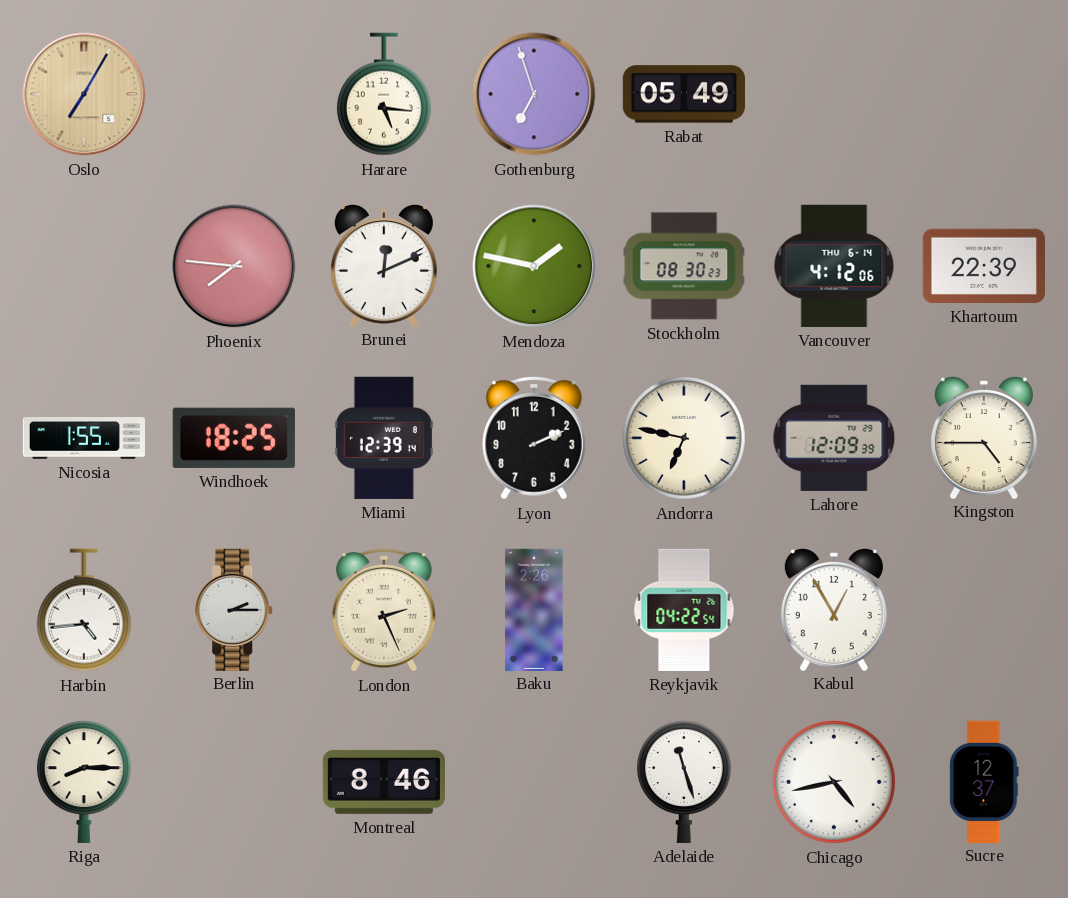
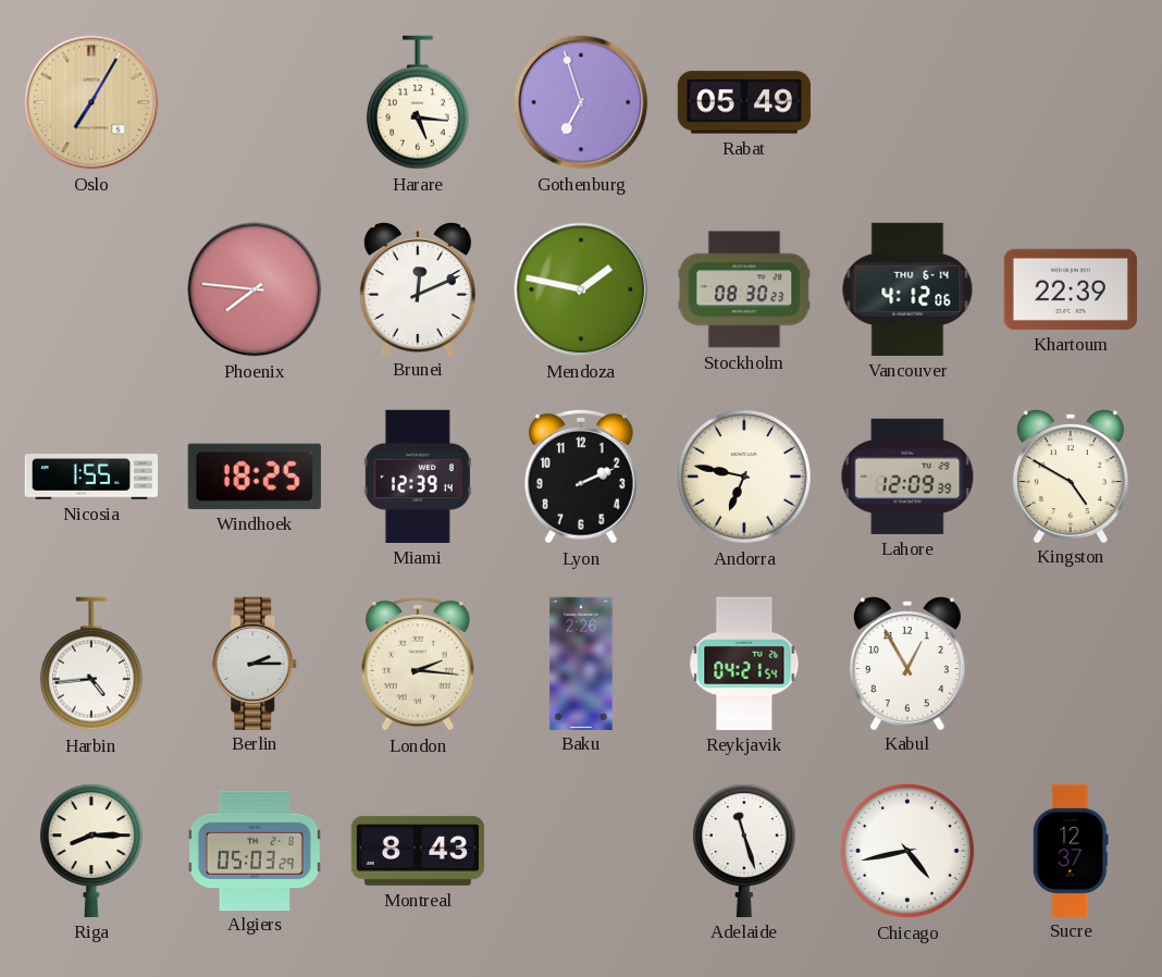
Kingston: 4:45 -> 4:50 (1071, 475)
London: 2:26 -> 2:16 (418, 664)
Reykjavik: 04:22 -> 04:21 (744, 664)
Algiers: none -> 05:03 (255, 850)
Montreal: 8:46 -> 8:43 (417, 851)
